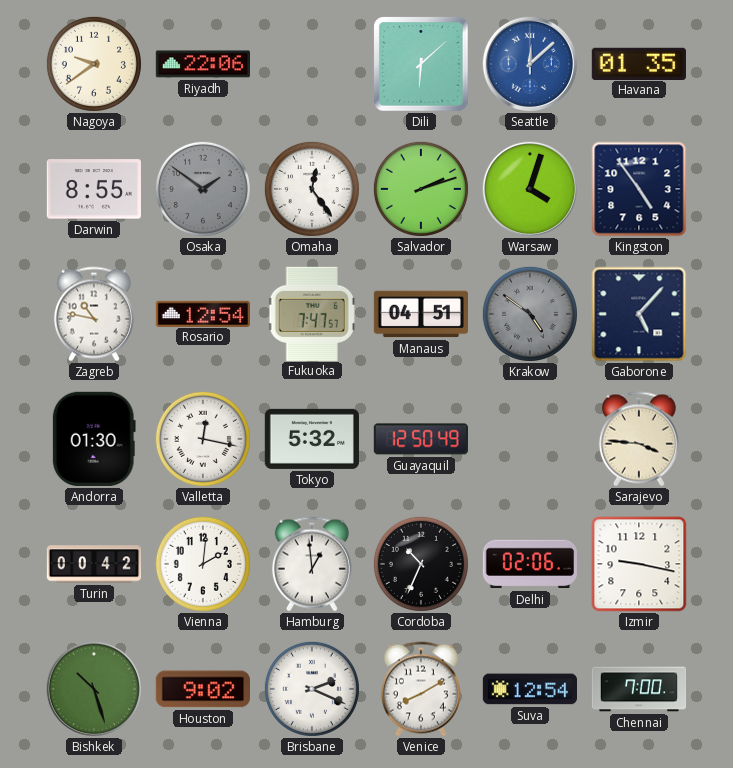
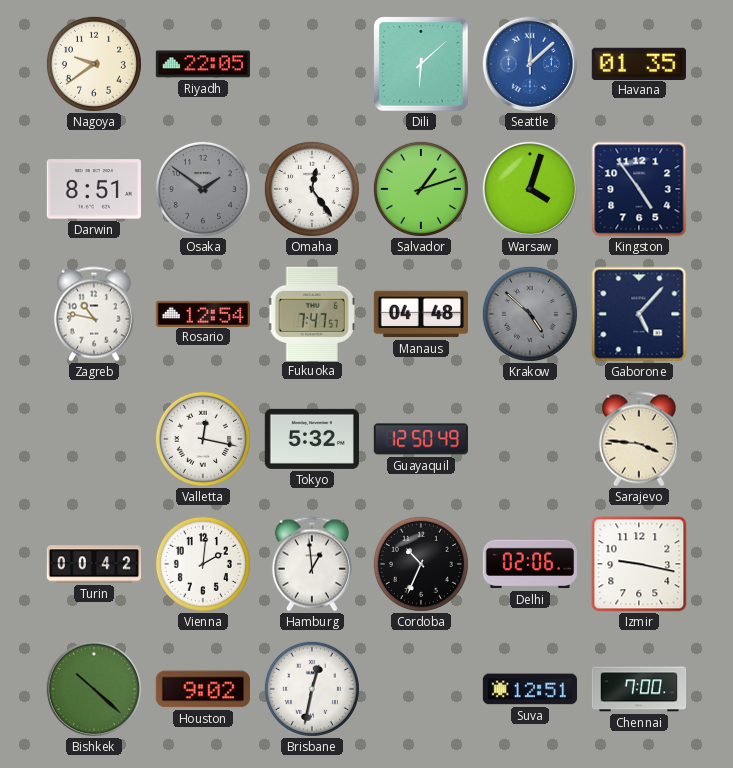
Riyadh: 22:06 -> 22:05 (202, 64)
Darwin: 8:55 -> 8:51 (94, 189)
Salvador: 2:12 -> 1:12 (421, 189)
Manaus: 04:51 -> 04:48 (420, 314)
Krakow: 4:51 -> 4:52 (530, 314)
Andorra: 01:30 -> none (94, 439)
Bishkek: 10:27 -> 10:22 (94, 689)
Brisbane: 2:19 -> 12:32 (312, 689)
Venice: 8:10 -> none (421, 689)
Suva: 12:54 -> 12:51 (529, 689)
